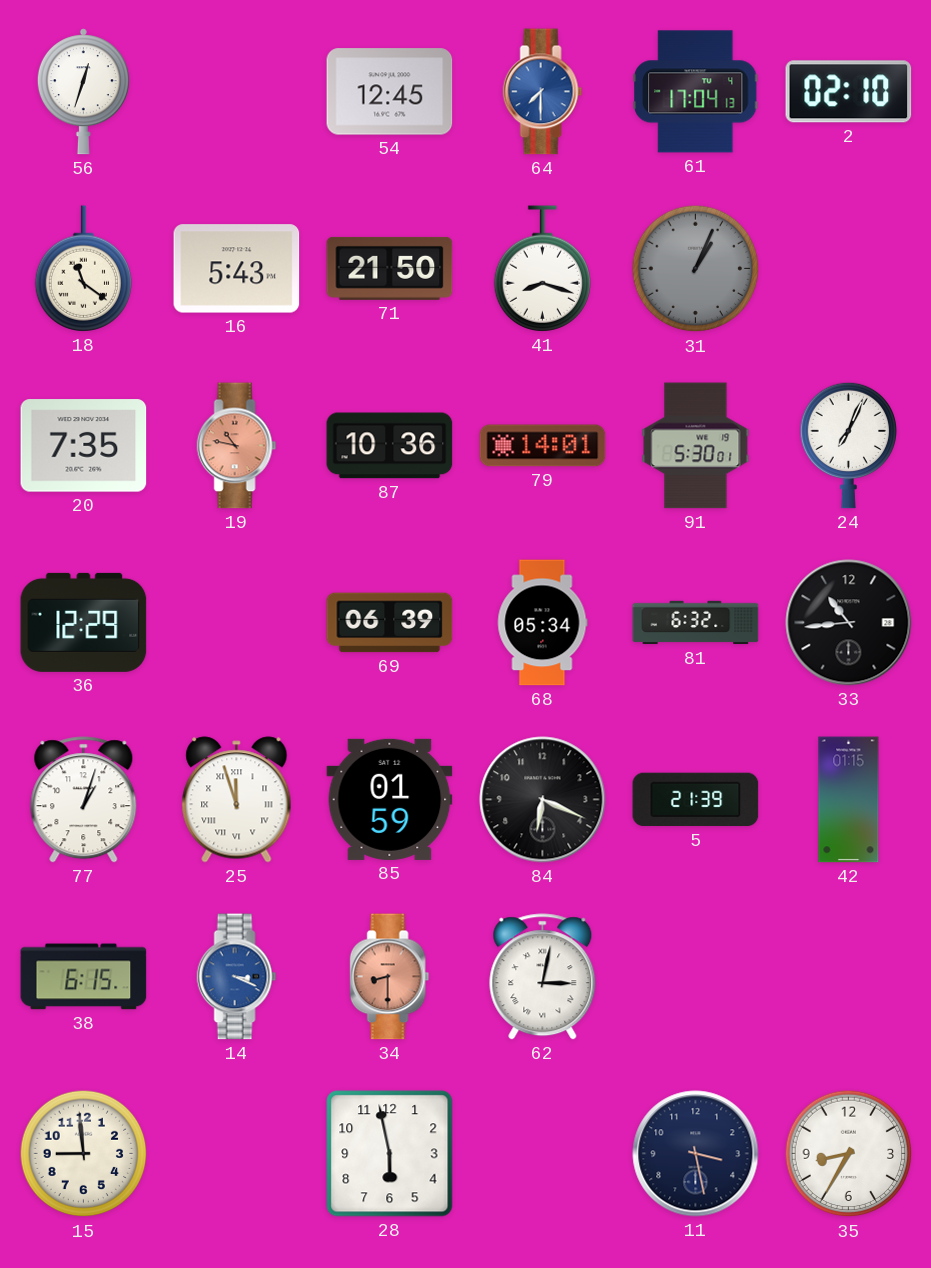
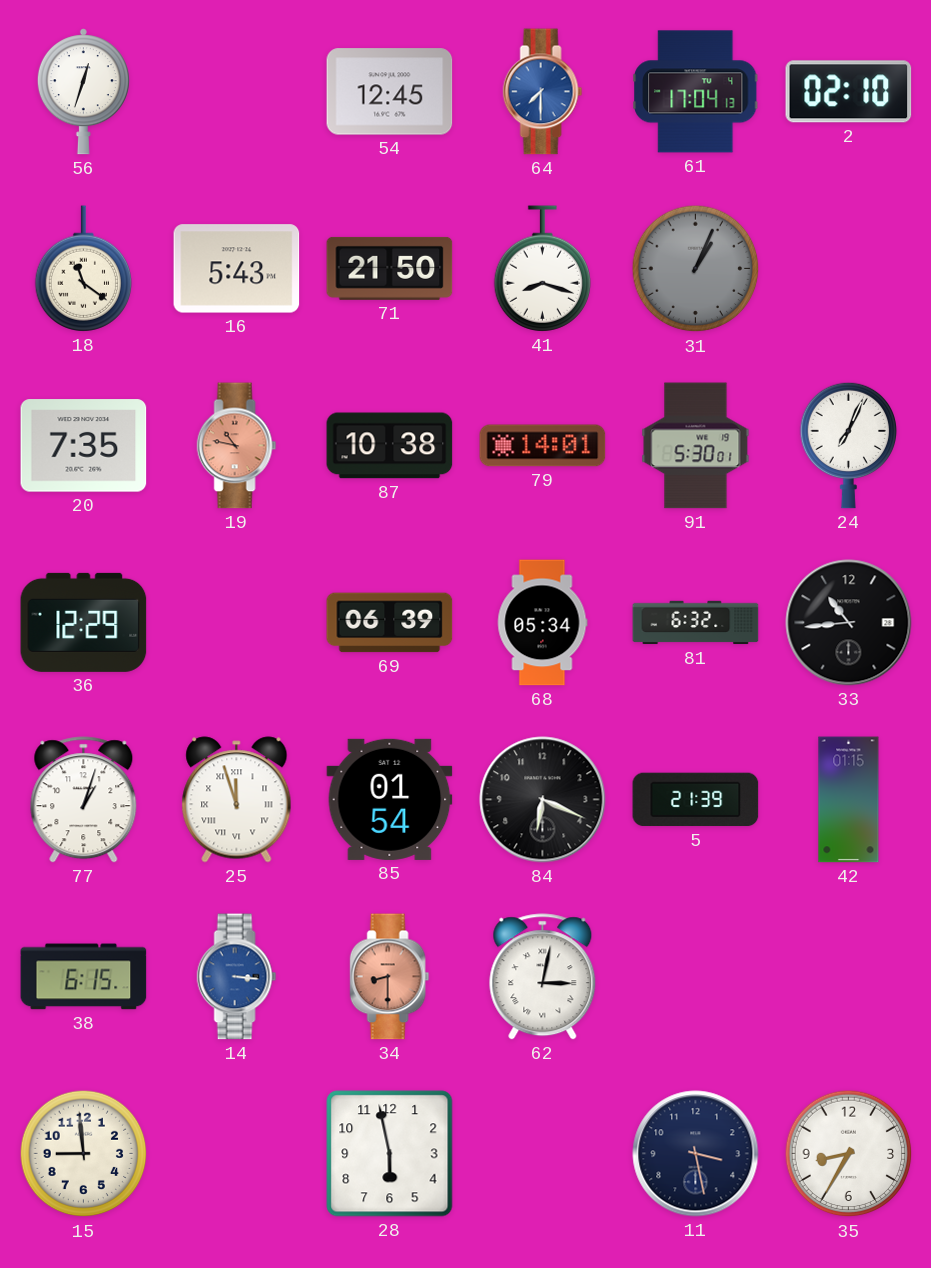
87: 10:36 -> 10:38 (390, 446)
85: 01:59 -> 01:54 (390, 799)
14: 3:19 -> 3:16 (237, 977)
